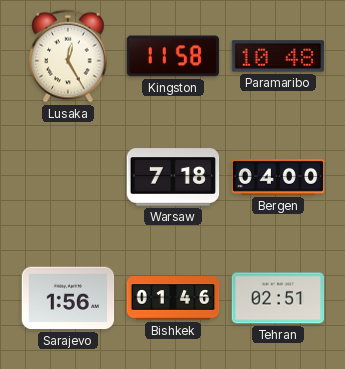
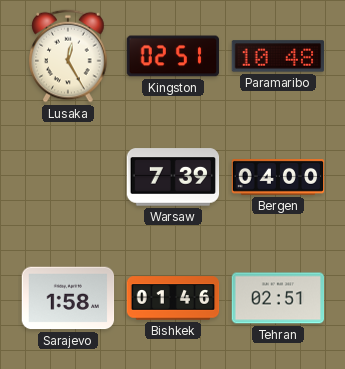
Kingston: 11:58 -> 02:51 (173, 56)
Warsaw: 7:18 -> 7:39 (173, 177)
Sarajevo: 1:56 -> 1:58 (68, 298)
